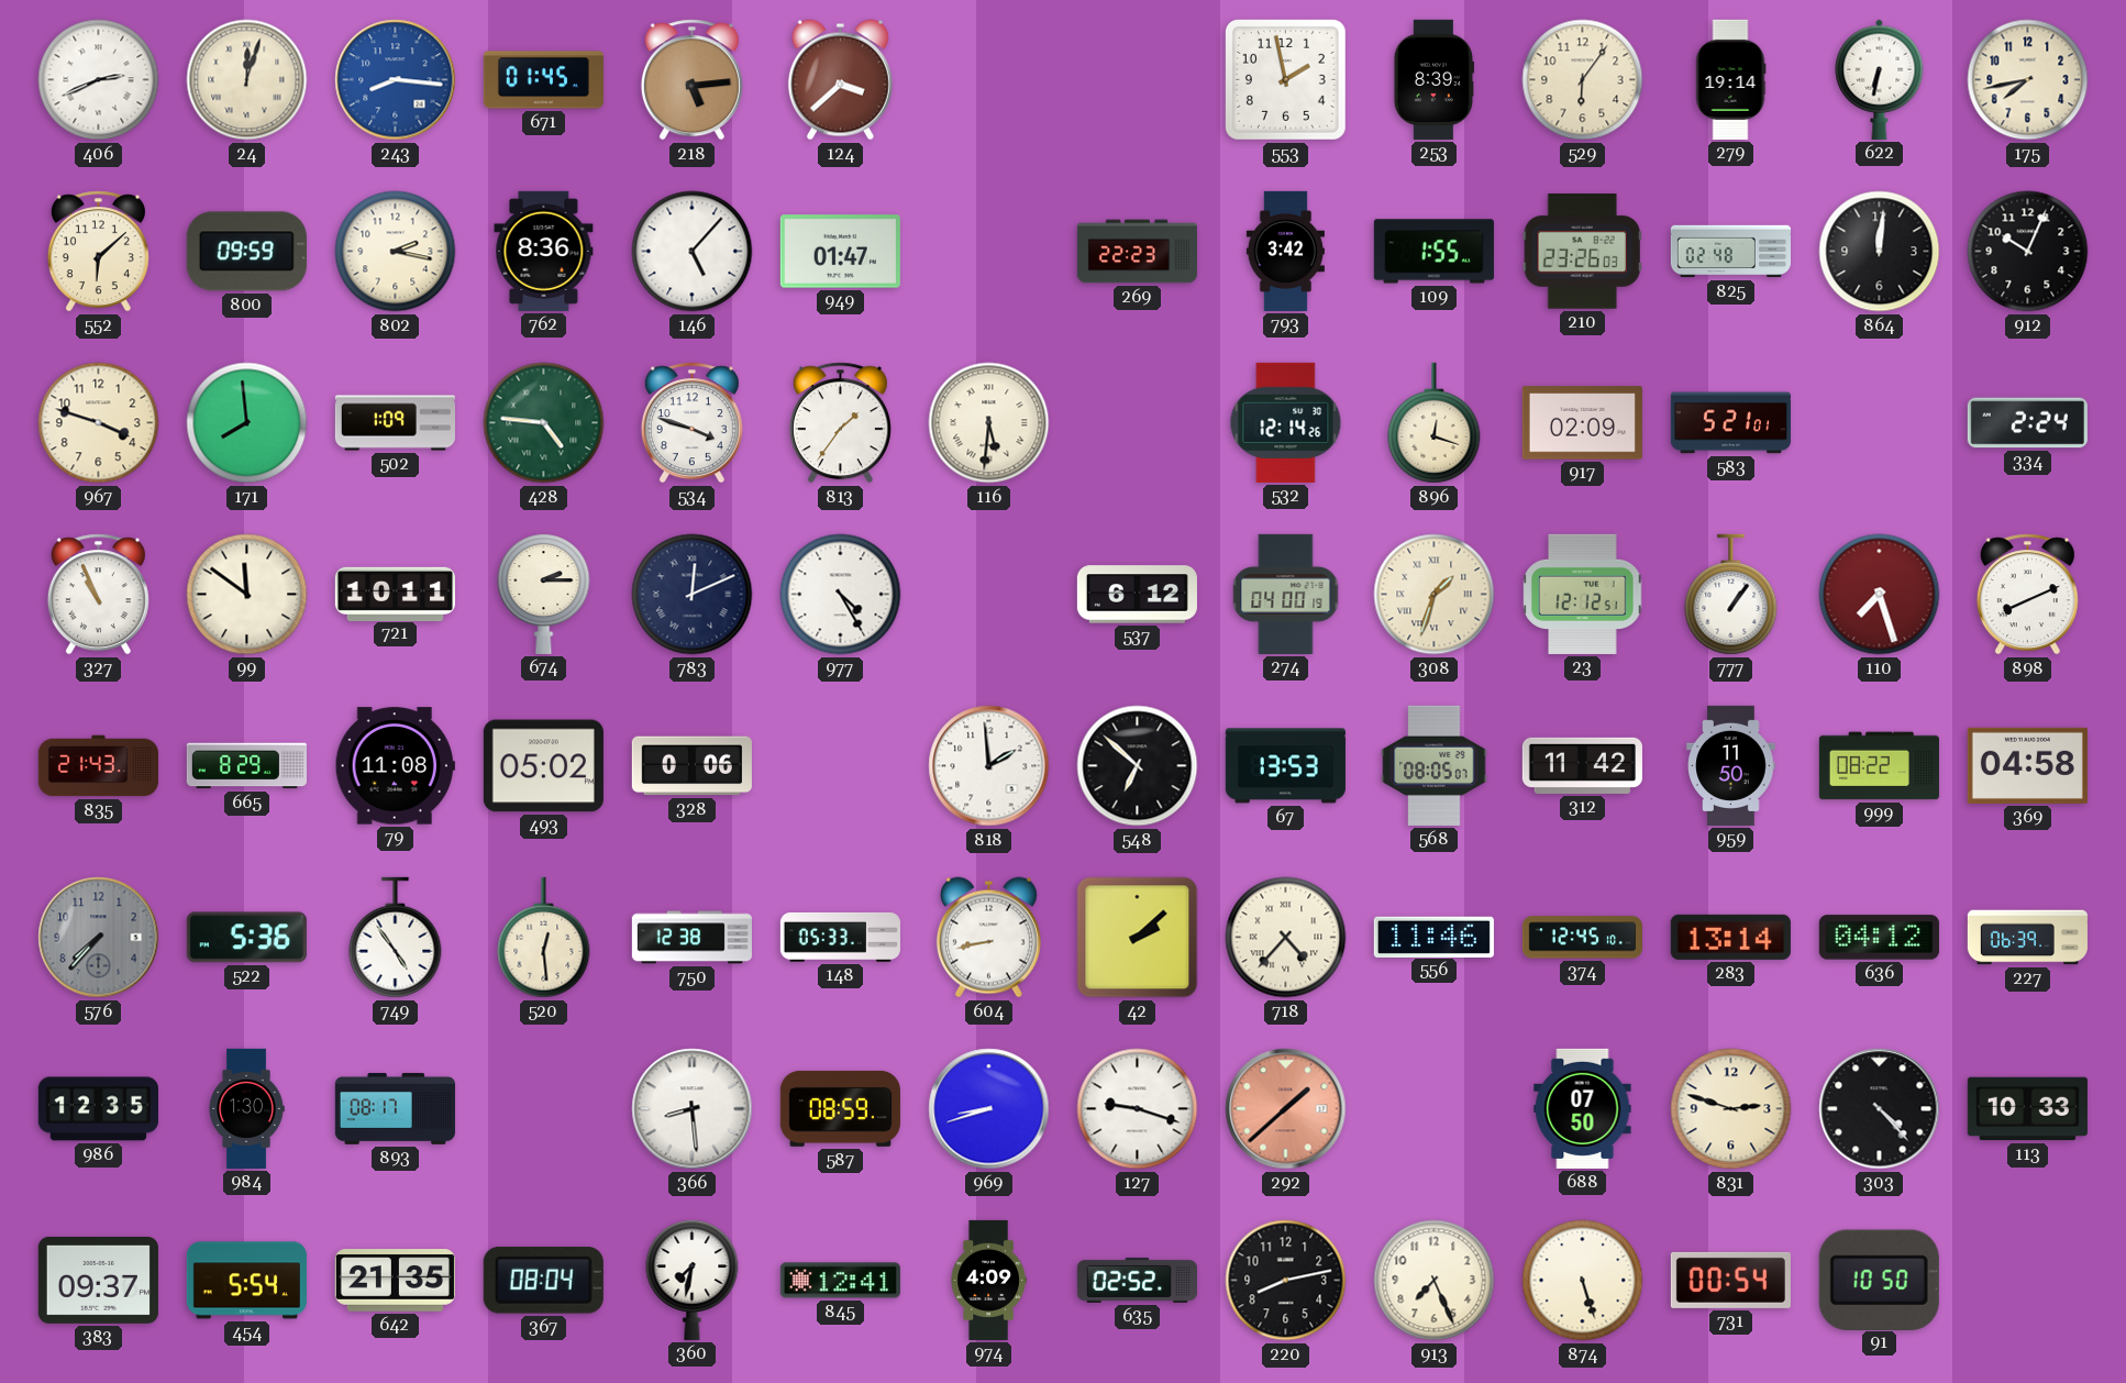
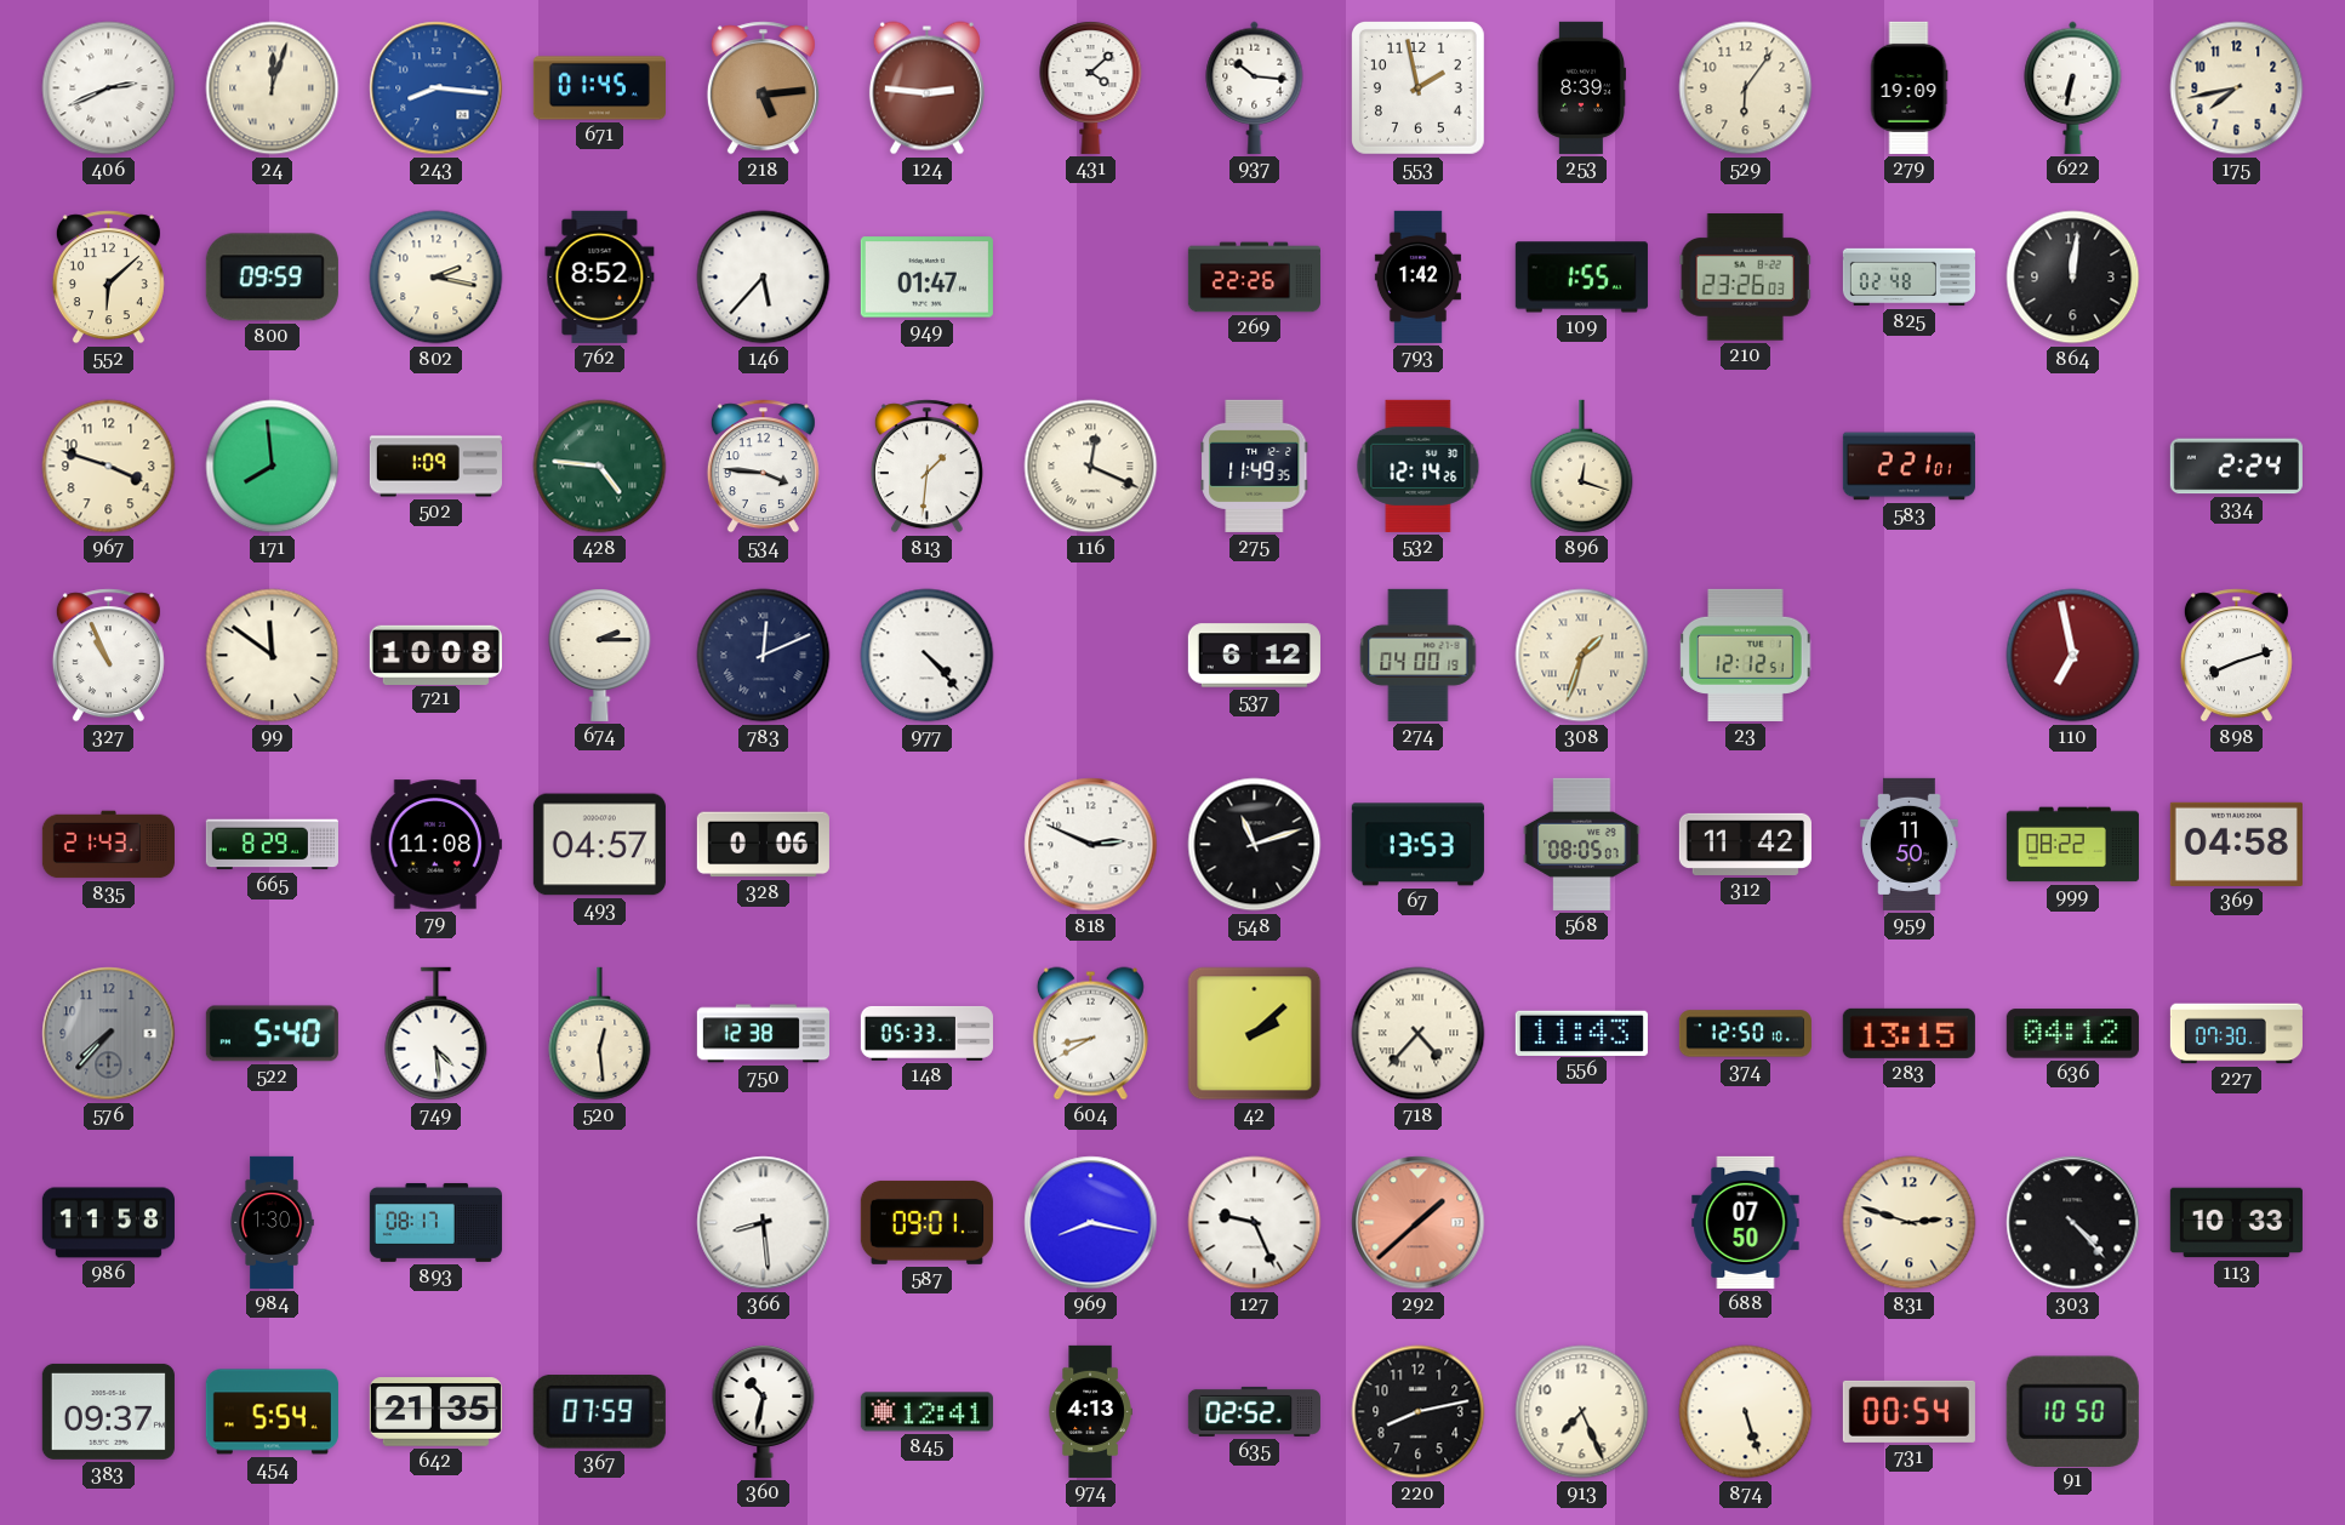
124: 3:38 -> 2:46 (926, 88)
431: none -> 4:08 (1091, 87)
937: none -> 10:16 (1255, 87)
279: 19:14 -> 19:09 (1908, 87)
762: 8:36 -> 8:52 (600, 276)
146: 5:07 -> 5:37 (764, 278)
269: 22:23 -> 22:26 (1254, 278)
793: 3:42 -> 1:42 (1417, 276)
912: 10:04 -> none (2028, 252)
534: 3:48 -> 3:46 (763, 467)
813: 1:36 -> 1:31 (926, 467)
116: 5:31 -> 12:19 (1091, 467)
275: none -> 11:49 (1255, 466)
917: 02:09 -> none (1582, 423)
583: 5:21 -> 2:21 (1908, 467)
721: 10:11 -> 10:08 (435, 655)
977: 4:25 -> 4:23 (928, 656)
777: 1:06 -> none (1731, 595)
110: 7:27 -> 6:58 (2073, 656)
898: 8:11 -> 8:12 (2236, 656)
493: 05:02 -> 04:57 (599, 845)
818: 1:59 -> 2:49 (1091, 845)
548: 6:52 -> 11:12 (1255, 845)
522: 5:36 -> 5:40 (272, 1034)
749: 4:54 -> 4:29 (437, 1034)
604: 8:43 -> 8:40 (1090, 1034)
556: 11:46 -> 11:43 (1581, 1033)
374: 12:45 -> 12:50 (1745, 1034)
283: 13:14 -> 13:15 (1908, 1033)
227: 06:39 -> 07:30 (2236, 1034)
986: 12:35 -> 11:58 (108, 1223)
587: 08:59 -> 09:01 (926, 1222)
969: 8:42 -> 8:17 (1091, 1223)
127: 9:18 -> 9:26 (1255, 1223)
367: 08:04 -> 07:59 (599, 1412)
360: 7:32 -> 10:32 (764, 1411)
974: 4:09 -> 4:13 (1090, 1411)
